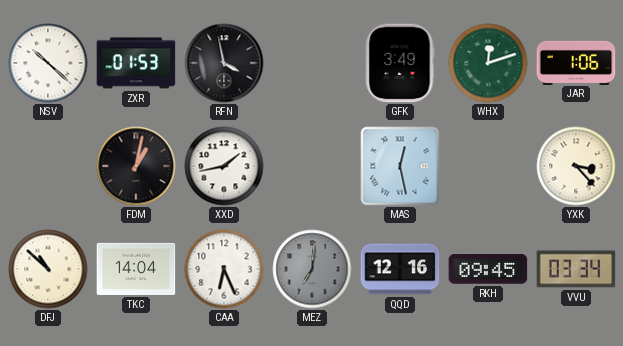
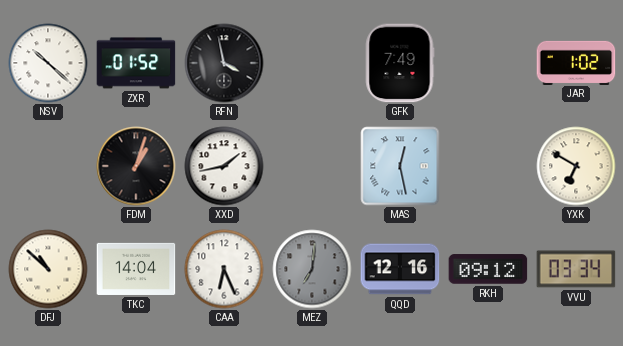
ZXR: 01:53 -> 01:52 (136, 63)
GFK: 3:49 -> 7:49 (400, 63)
WHX: 12:12 -> none (488, 63)
JAR: 1:06 -> 1:02 (576, 62)
FDM: 1:02 -> 1:03 (136, 166)
YXK: 3:23 -> 6:50 (576, 166)
RKH: 09:45 -> 09:12 (488, 269)
